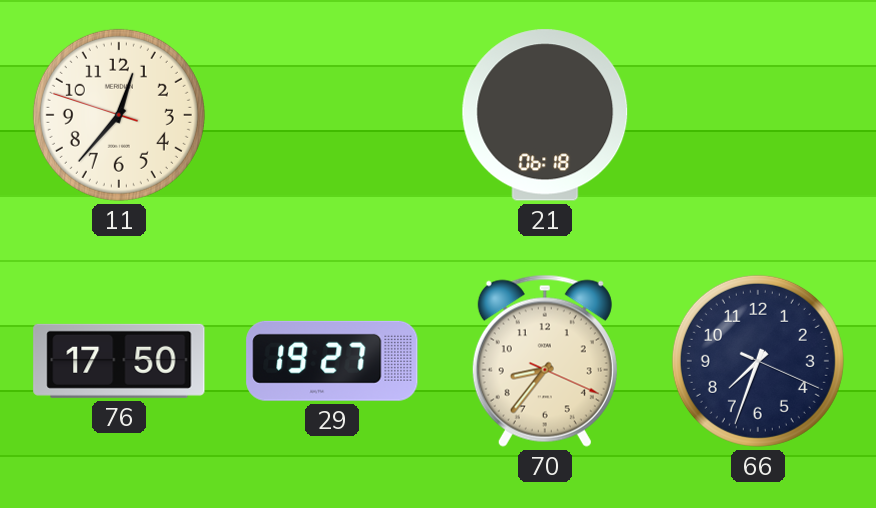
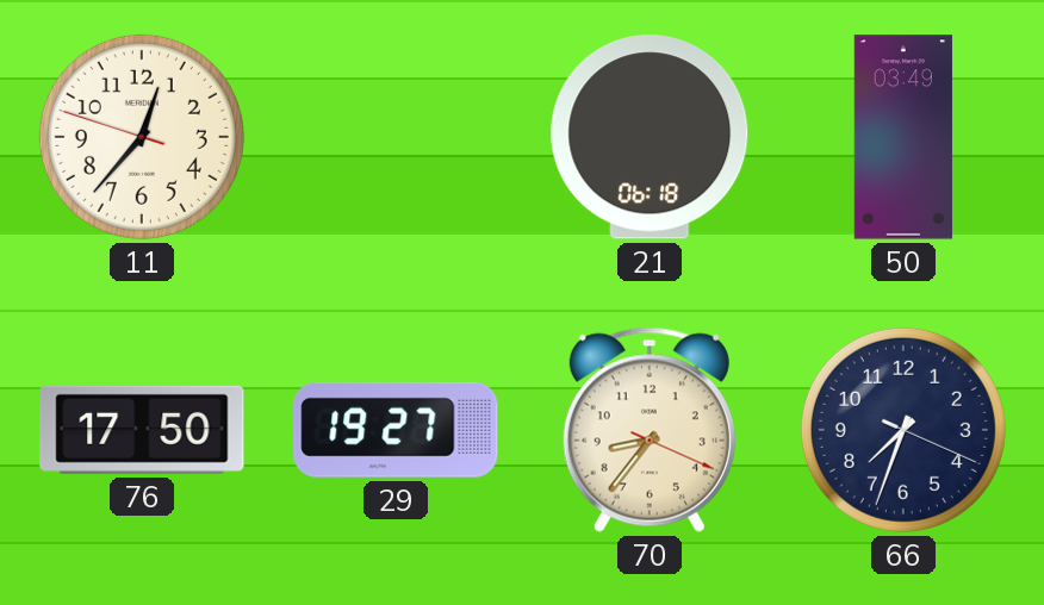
50: none -> 03:49 (903, 137)
